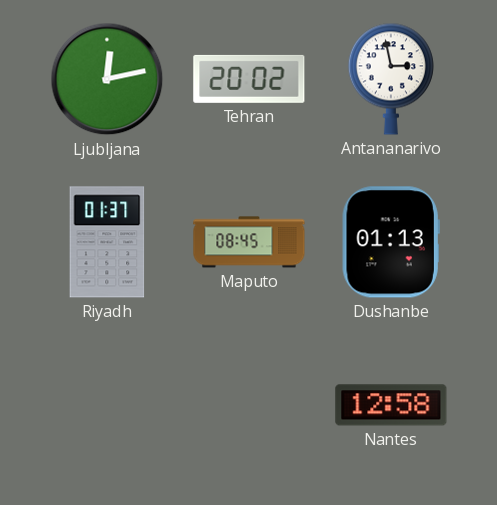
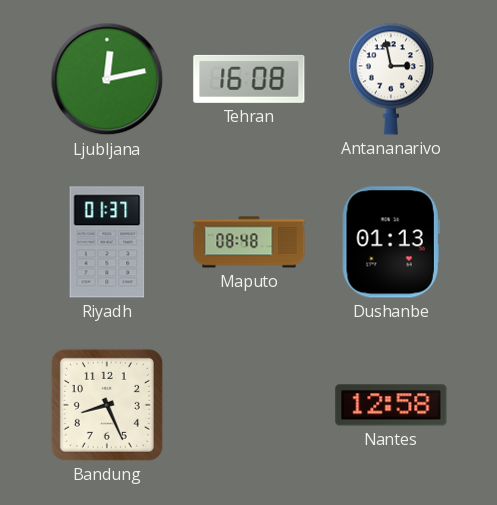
Tehran: 20:02 -> 16:08 (249, 79)
Maputo: 08:45 -> 08:48 (249, 242)
Bandung: none -> 8:26 (107, 405)
